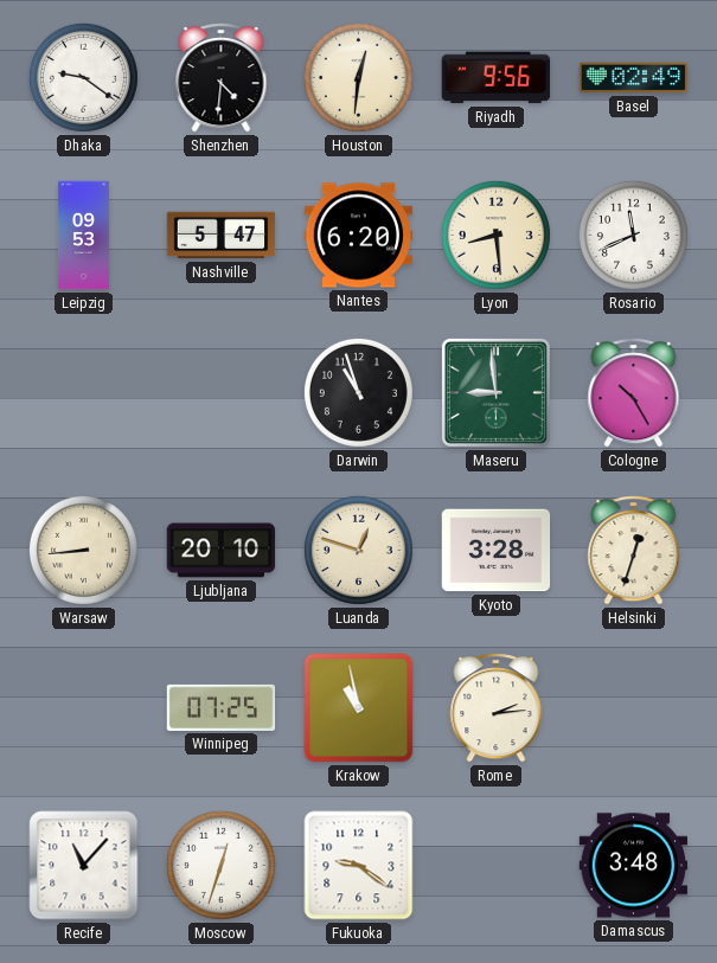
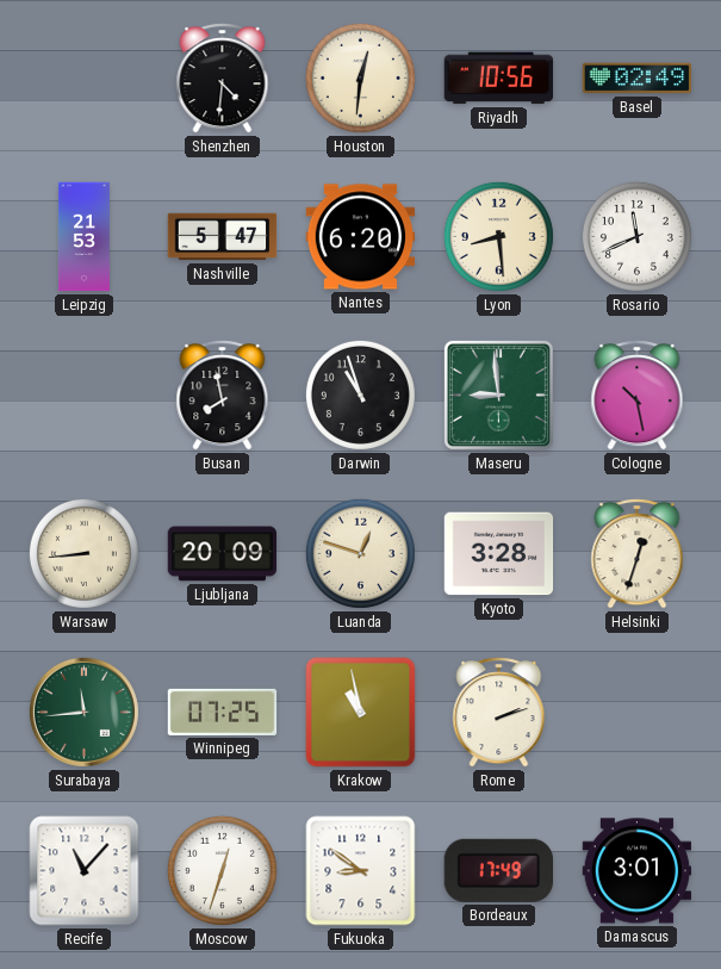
Dhaka: 9:21 -> none (83, 77)
Riyadh: 9:56 -> 10:56 (499, 79)
Leipzig: 09:53 -> 21:53 (83, 237)
Busan: none -> 7:58 (223, 396)
Cologne: 10:25 -> 10:28 (638, 396)
Ljubljana: 20:10 -> 20:09 (223, 554)
Surabaya: none -> 11:44 (83, 712)
Rome: 2:14 -> 2:12 (499, 713)
Fukuoka: 9:21 -> 8:51 (361, 871)
Bordeaux: none -> 17:49 (498, 870)
Damascus: 3:48 -> 3:01 (638, 871)
